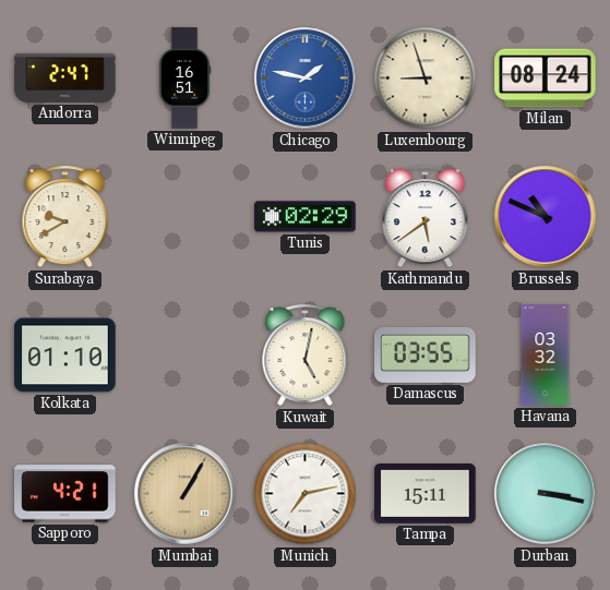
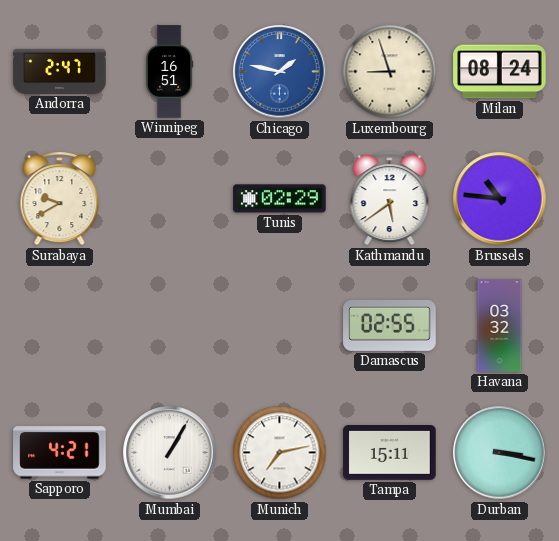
Brussels: 10:49 -> 10:46 (500, 199)
Kolkata: 01:10 -> none (65, 356)
Kuwait: 5:02 -> none (306, 356)
Damascus: 03:55 -> 02:55 (390, 325)
Mumbai dial: champagne -> white (170, 453)
